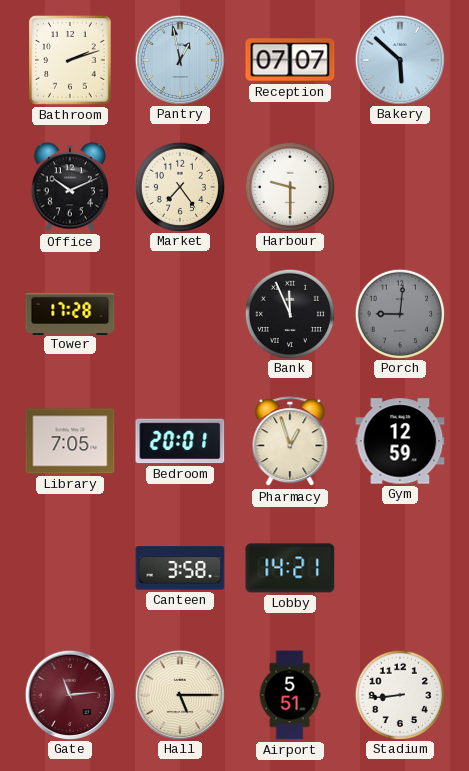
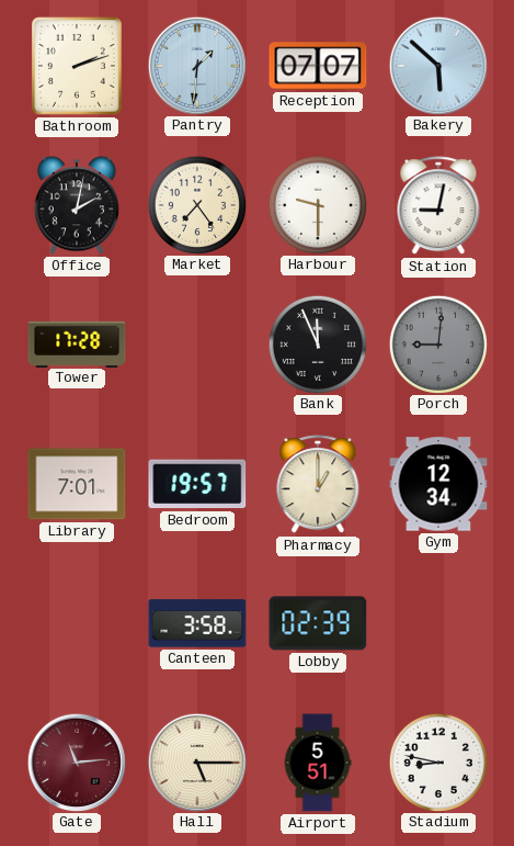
Pantry: 12:58 -> 1:31 (196, 65)
Office: 10:11 -> 2:02 (77, 205)
Station: none -> 9:02 (438, 206)
Library: 7:05 -> 7:01 (77, 484)
Bedroom: 20:01 -> 19:57 (197, 484)
Pharmacy: 12:57 -> 1:00 (318, 485)
Gym: 12:59 -> 12:34 (438, 484)
Lobby: 14:21 -> 02:39 (318, 623)
Stadium: 8:44 -> 8:47 (437, 762)
